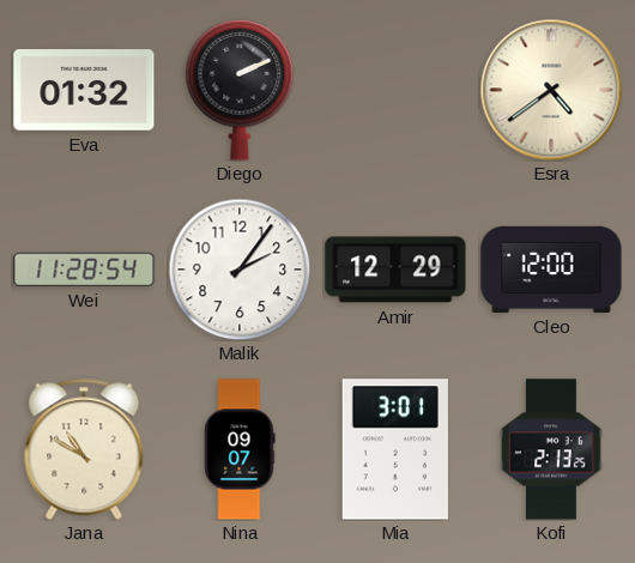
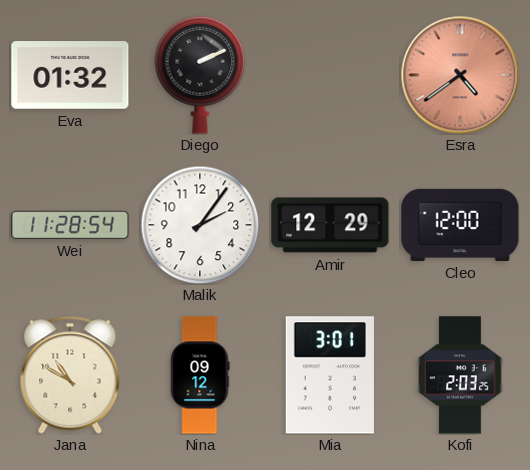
Esra dial: cream -> salmon (460, 75)
Nina: 09:07 -> 09:12 (200, 375)
Kofi: 2:13 -> 2:03 (461, 375)
